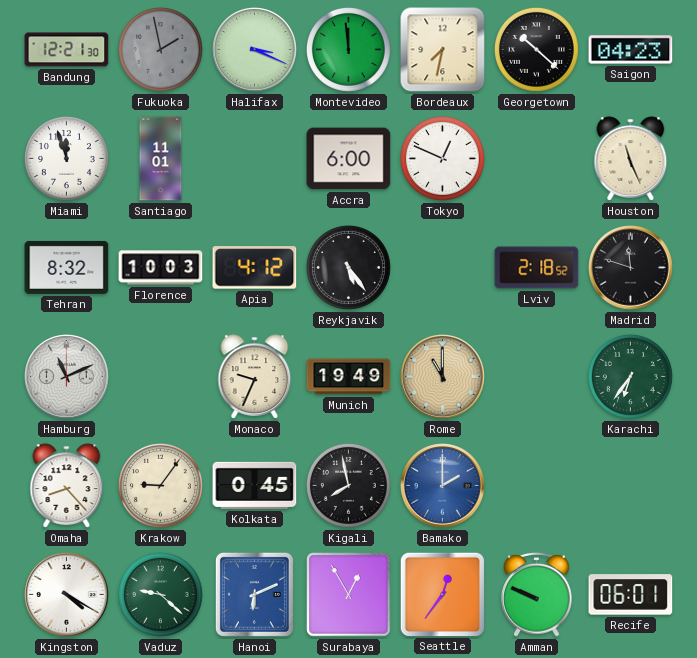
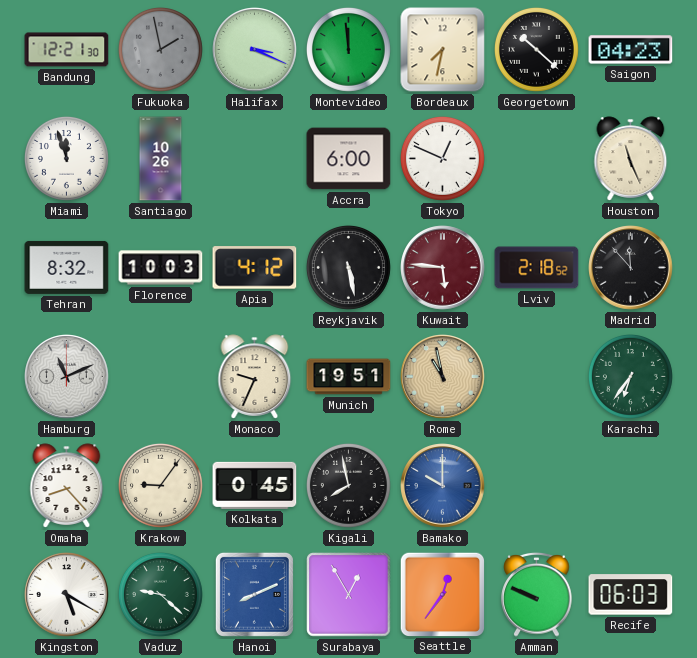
Santiago: 11:01 -> 10:26 (161, 159)
Reykjavik: 5:24 -> 5:28 (348, 267)
Kuwait: none -> 5:46 (443, 268)
Madrid: 11:48 -> 11:53 (631, 268)
Munich: 19:49 -> 19:51 (349, 377)
Rome: 11:00 -> 10:58 (443, 377)
Bamako: 2:00 -> 10:00 (443, 486)
Kingston: 4:20 -> 5:20 (67, 595)
Hanoi: 6:11 -> 8:11 (254, 594)
Recife: 06:01 -> 06:03 (631, 595)
